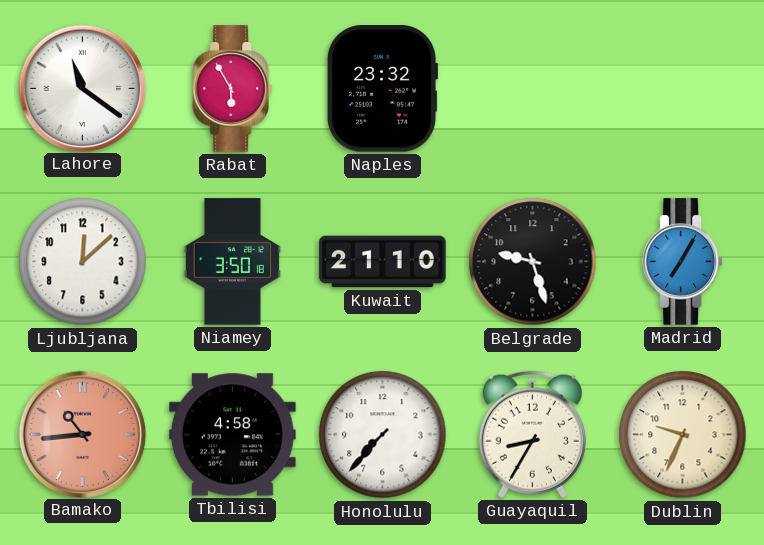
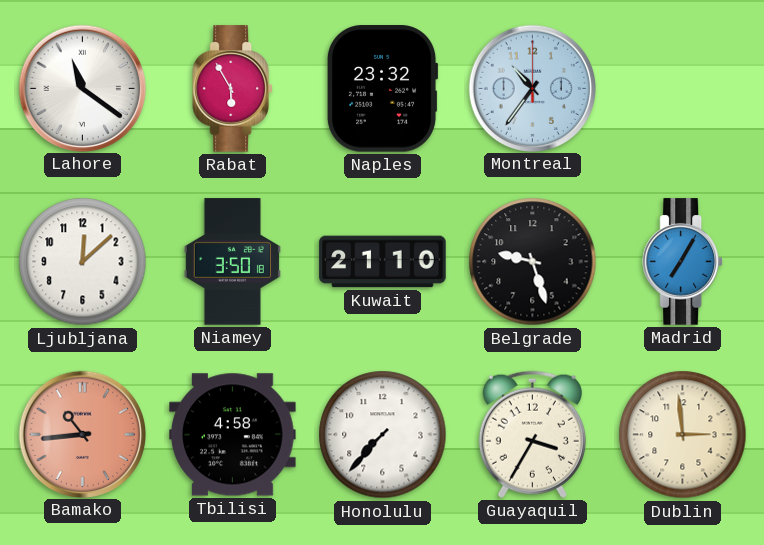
Montreal: none -> 10:36 (532, 88)
Guayaquil: 8:35 -> 3:35 (532, 434)
Dublin: 9:34 -> 2:59 (683, 435)
